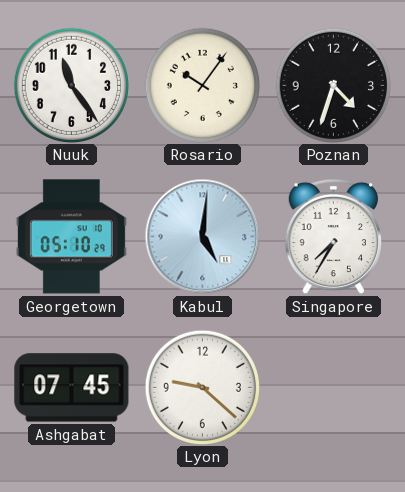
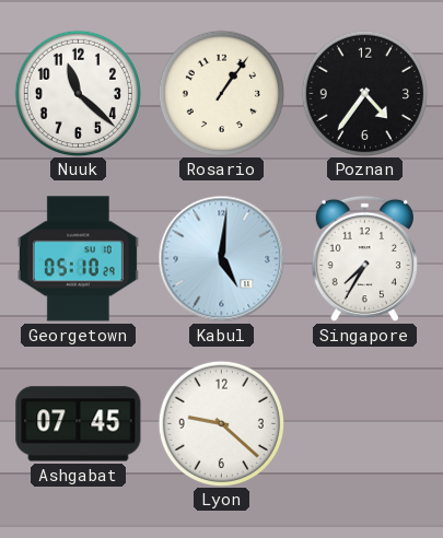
Nuuk: 11:24 -> 11:22 (78, 93)
Rosario: 10:06 -> 1:06 (221, 93)
Poznan: 4:33 -> 4:36 (364, 93)
